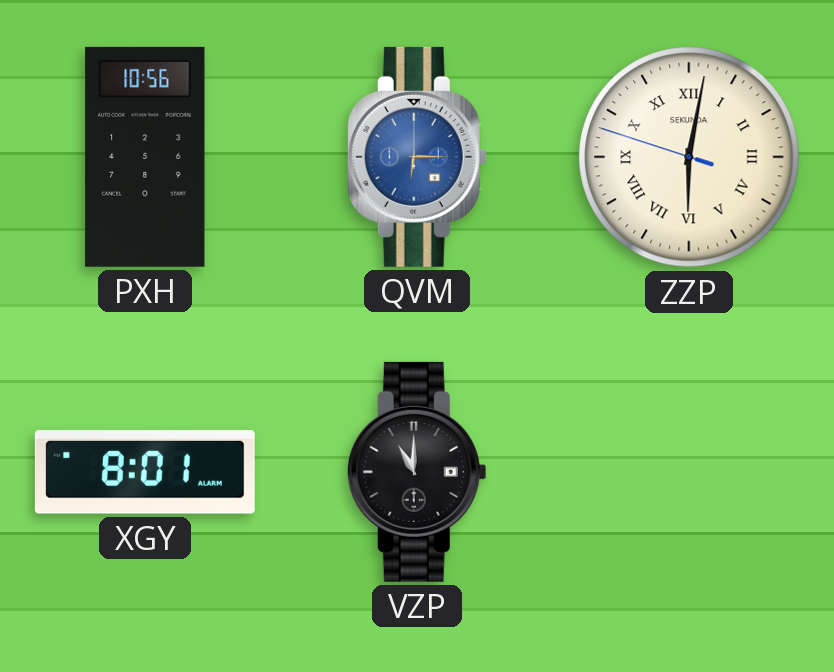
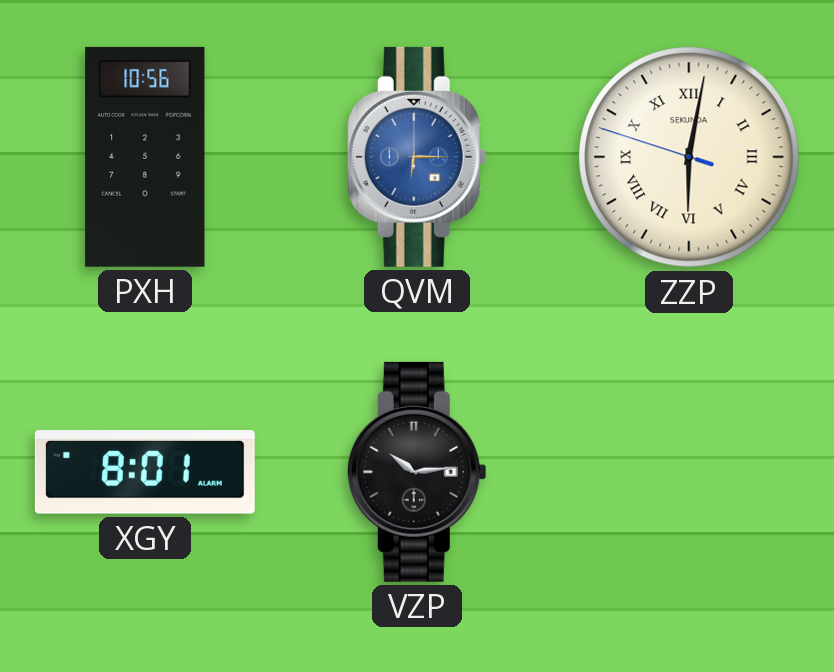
VZP: 11:00 -> 10:14 (417, 472)
